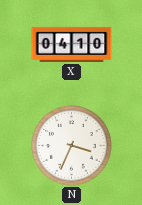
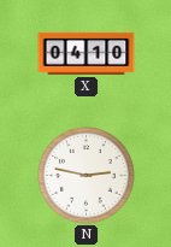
N: 3:34 -> 2:47 (87, 176)
